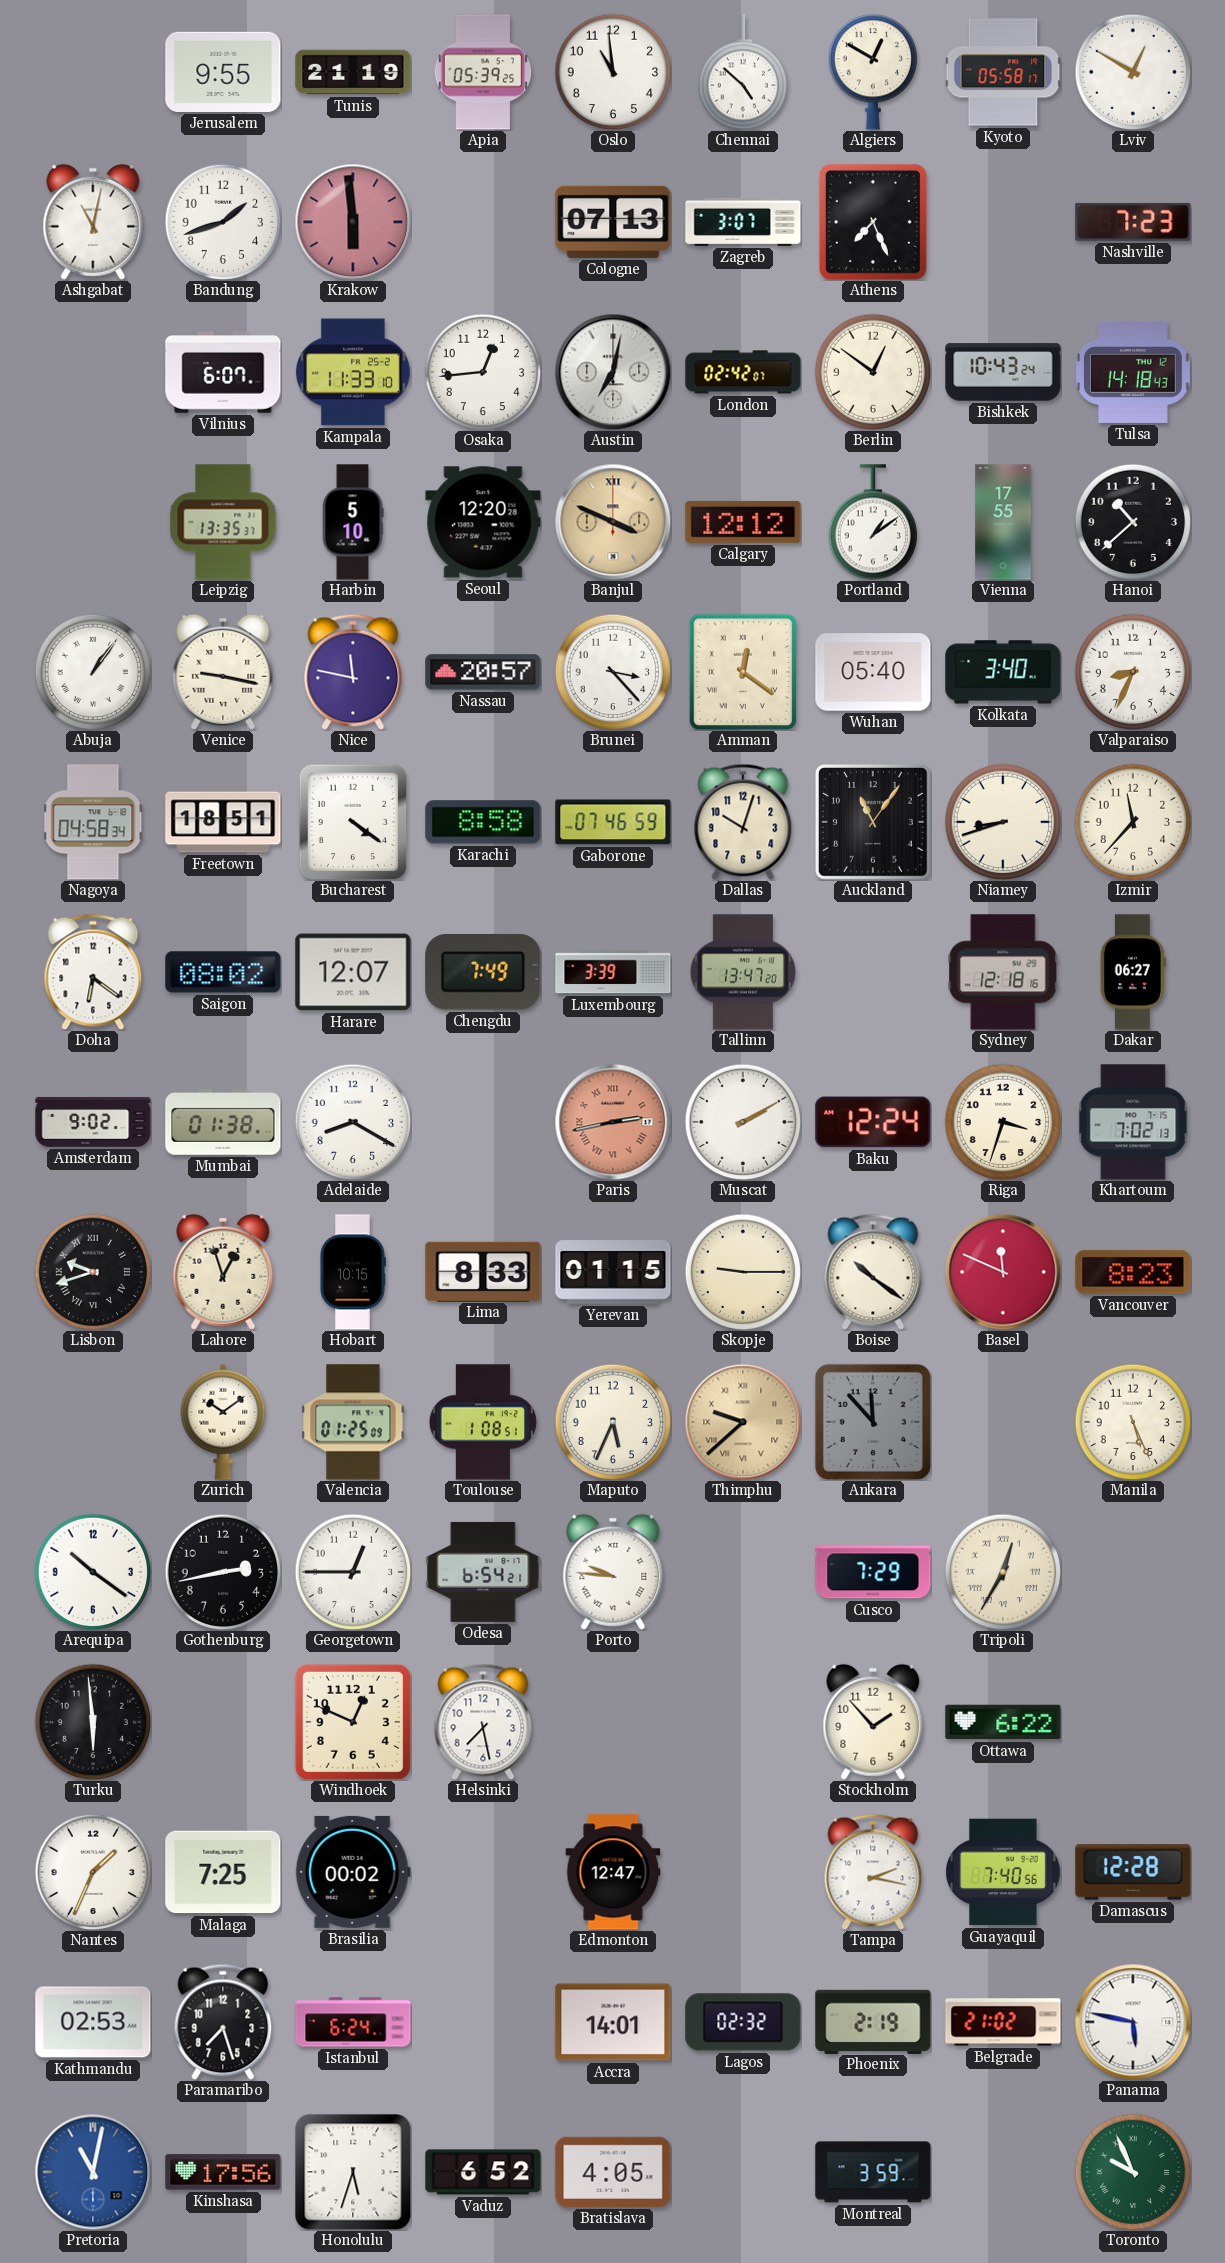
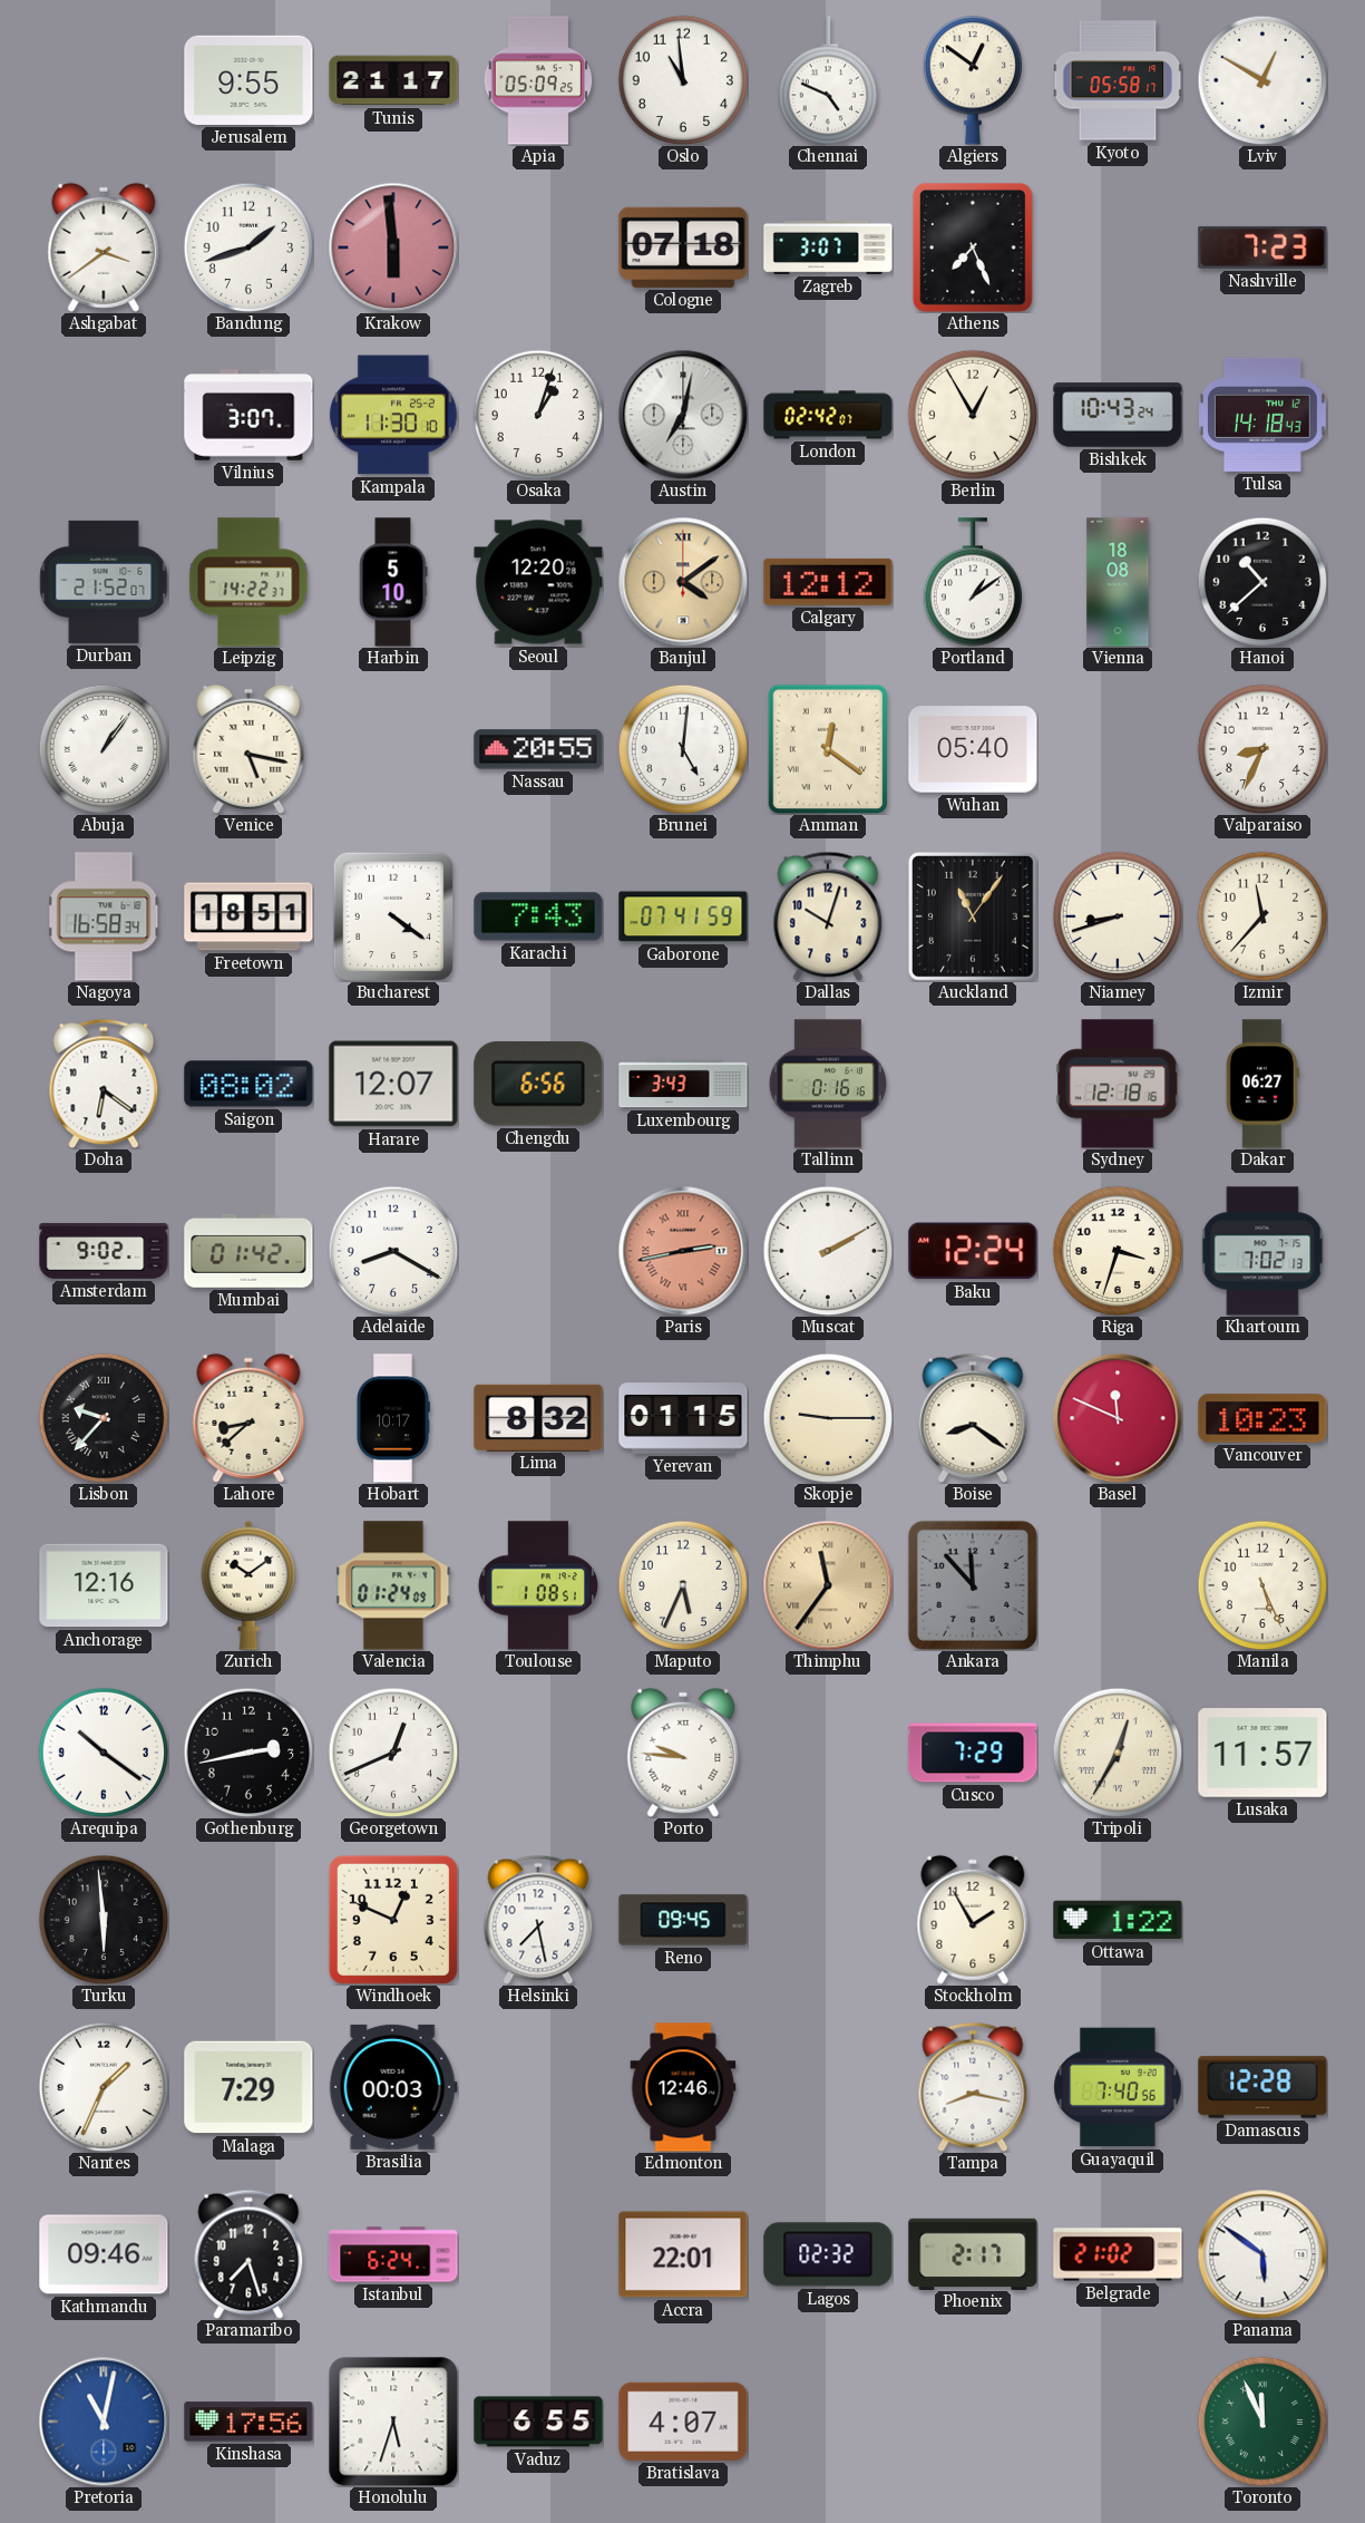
Tunis: 21:19 -> 21:17 (393, 80)
Apia: 05:39 -> 05:09 (538, 80)
Chennai: 4:52 -> 4:49 (828, 80)
Algiers: 12:50 -> 12:51 (973, 80)
Ashgabat: 11:02 -> 3:39 (104, 248)
Cologne: 07:13 -> 07:18 (683, 248)
Vilnius: 6:07 -> 3:07 (248, 416)
Kampala: 11:33 -> 11:30 (393, 415)
Osaka: 12:44 -> 1:03 (538, 415)
Berlin: 12:51 -> 12:55 (973, 415)
Durban: none -> 21:52 (104, 582)
Leipzig: 13:35 -> 14:22 (248, 582)
Banjul: 3:49 -> 4:09 (683, 582)
Vienna: 17:55 -> 18:08 (1118, 582)
Venice: 9:17 -> 5:17 (248, 749)
Nice: 11:47 -> none (353, 672)
Nassau: 20:57 -> 20:55 (538, 749)
Brunei: 3:23 -> 5:01 (683, 749)
Kolkata: 3:40 -> none (1003, 672)
Nagoya: 04:58 -> 16:58 (104, 916)
Karachi: 8:58 -> 7:43 (538, 916)
Gaborone: 07:46 -> 07:41 (683, 916)
Chengdu: 7:49 -> 6:56 (538, 1084)
Luxembourg: 3:39 -> 3:43 (683, 1084)
Tallinn: 13:47 -> 0:16 (828, 1084)
Mumbai: 01:38 -> 01:42 (248, 1251)
Lisbon: 9:42 -> 9:37 (104, 1418)
Lahore: 12:57 -> 8:38 (248, 1418)
Hobart: 10:15 -> 10:17 (393, 1418)
Lima: 8:33 -> 8:32 (538, 1417)
Boise: 10:21 -> 8:21 (973, 1418)
Vancouver: 8:23 -> 10:23 (1262, 1418)
Anchorage: none -> 12:16 (104, 1585)
Valencia: 01:25 -> 01:24 (393, 1585)
Thimphu: 9:38 -> 11:36 (828, 1585)
Georgetown: 12:45 -> 12:41 (393, 1753)
Odesa: 6:54 -> none (483, 1572)
Lusaka: none -> 11:57 (1262, 1754)
Reno: none -> 09:45 (683, 1920)
Stockholm: 1:53 -> 1:55 (973, 1920)
Ottawa: 6:22 -> 1:22 (1118, 1920)
Malaga: 7:25 -> 7:29 (248, 2087)
Brasilia: 00:02 -> 00:03 (393, 2087)
Edmonton: 12:47 -> 12:46 (683, 2087)
Tampa: 2:17 -> 8:17 (973, 2087)
Kathmandu: 02:53 -> 09:46 (104, 2254)
Accra: 14:01 -> 22:01 (683, 2254)
Phoenix: 2:19 -> 2:17 (973, 2253)
Panama: 5:47 -> 5:51 (1262, 2254)
Vaduz: 6:52 -> 6:55 (538, 2422)
Bratislava: 4:05 -> 4:07 (683, 2422)
Montreal: 3:59 -> none (873, 2172)
Toronto: 9:56 -> 11:56 (1262, 2422)
